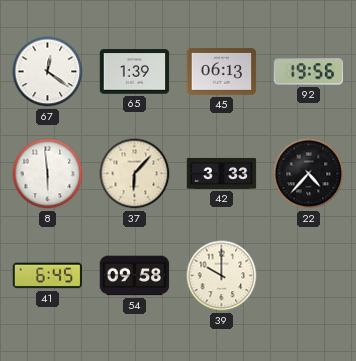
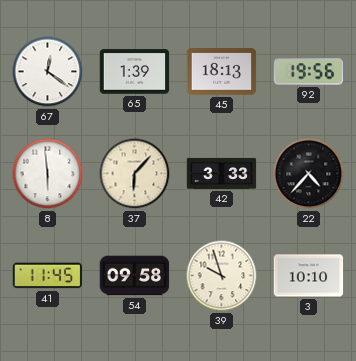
45: 06:13 -> 18:13 (222, 72)
41: 6:45 -> 11:45 (48, 276)
39: 10:00 -> 9:57 (222, 276)
3: none -> 10:10 (309, 276)
